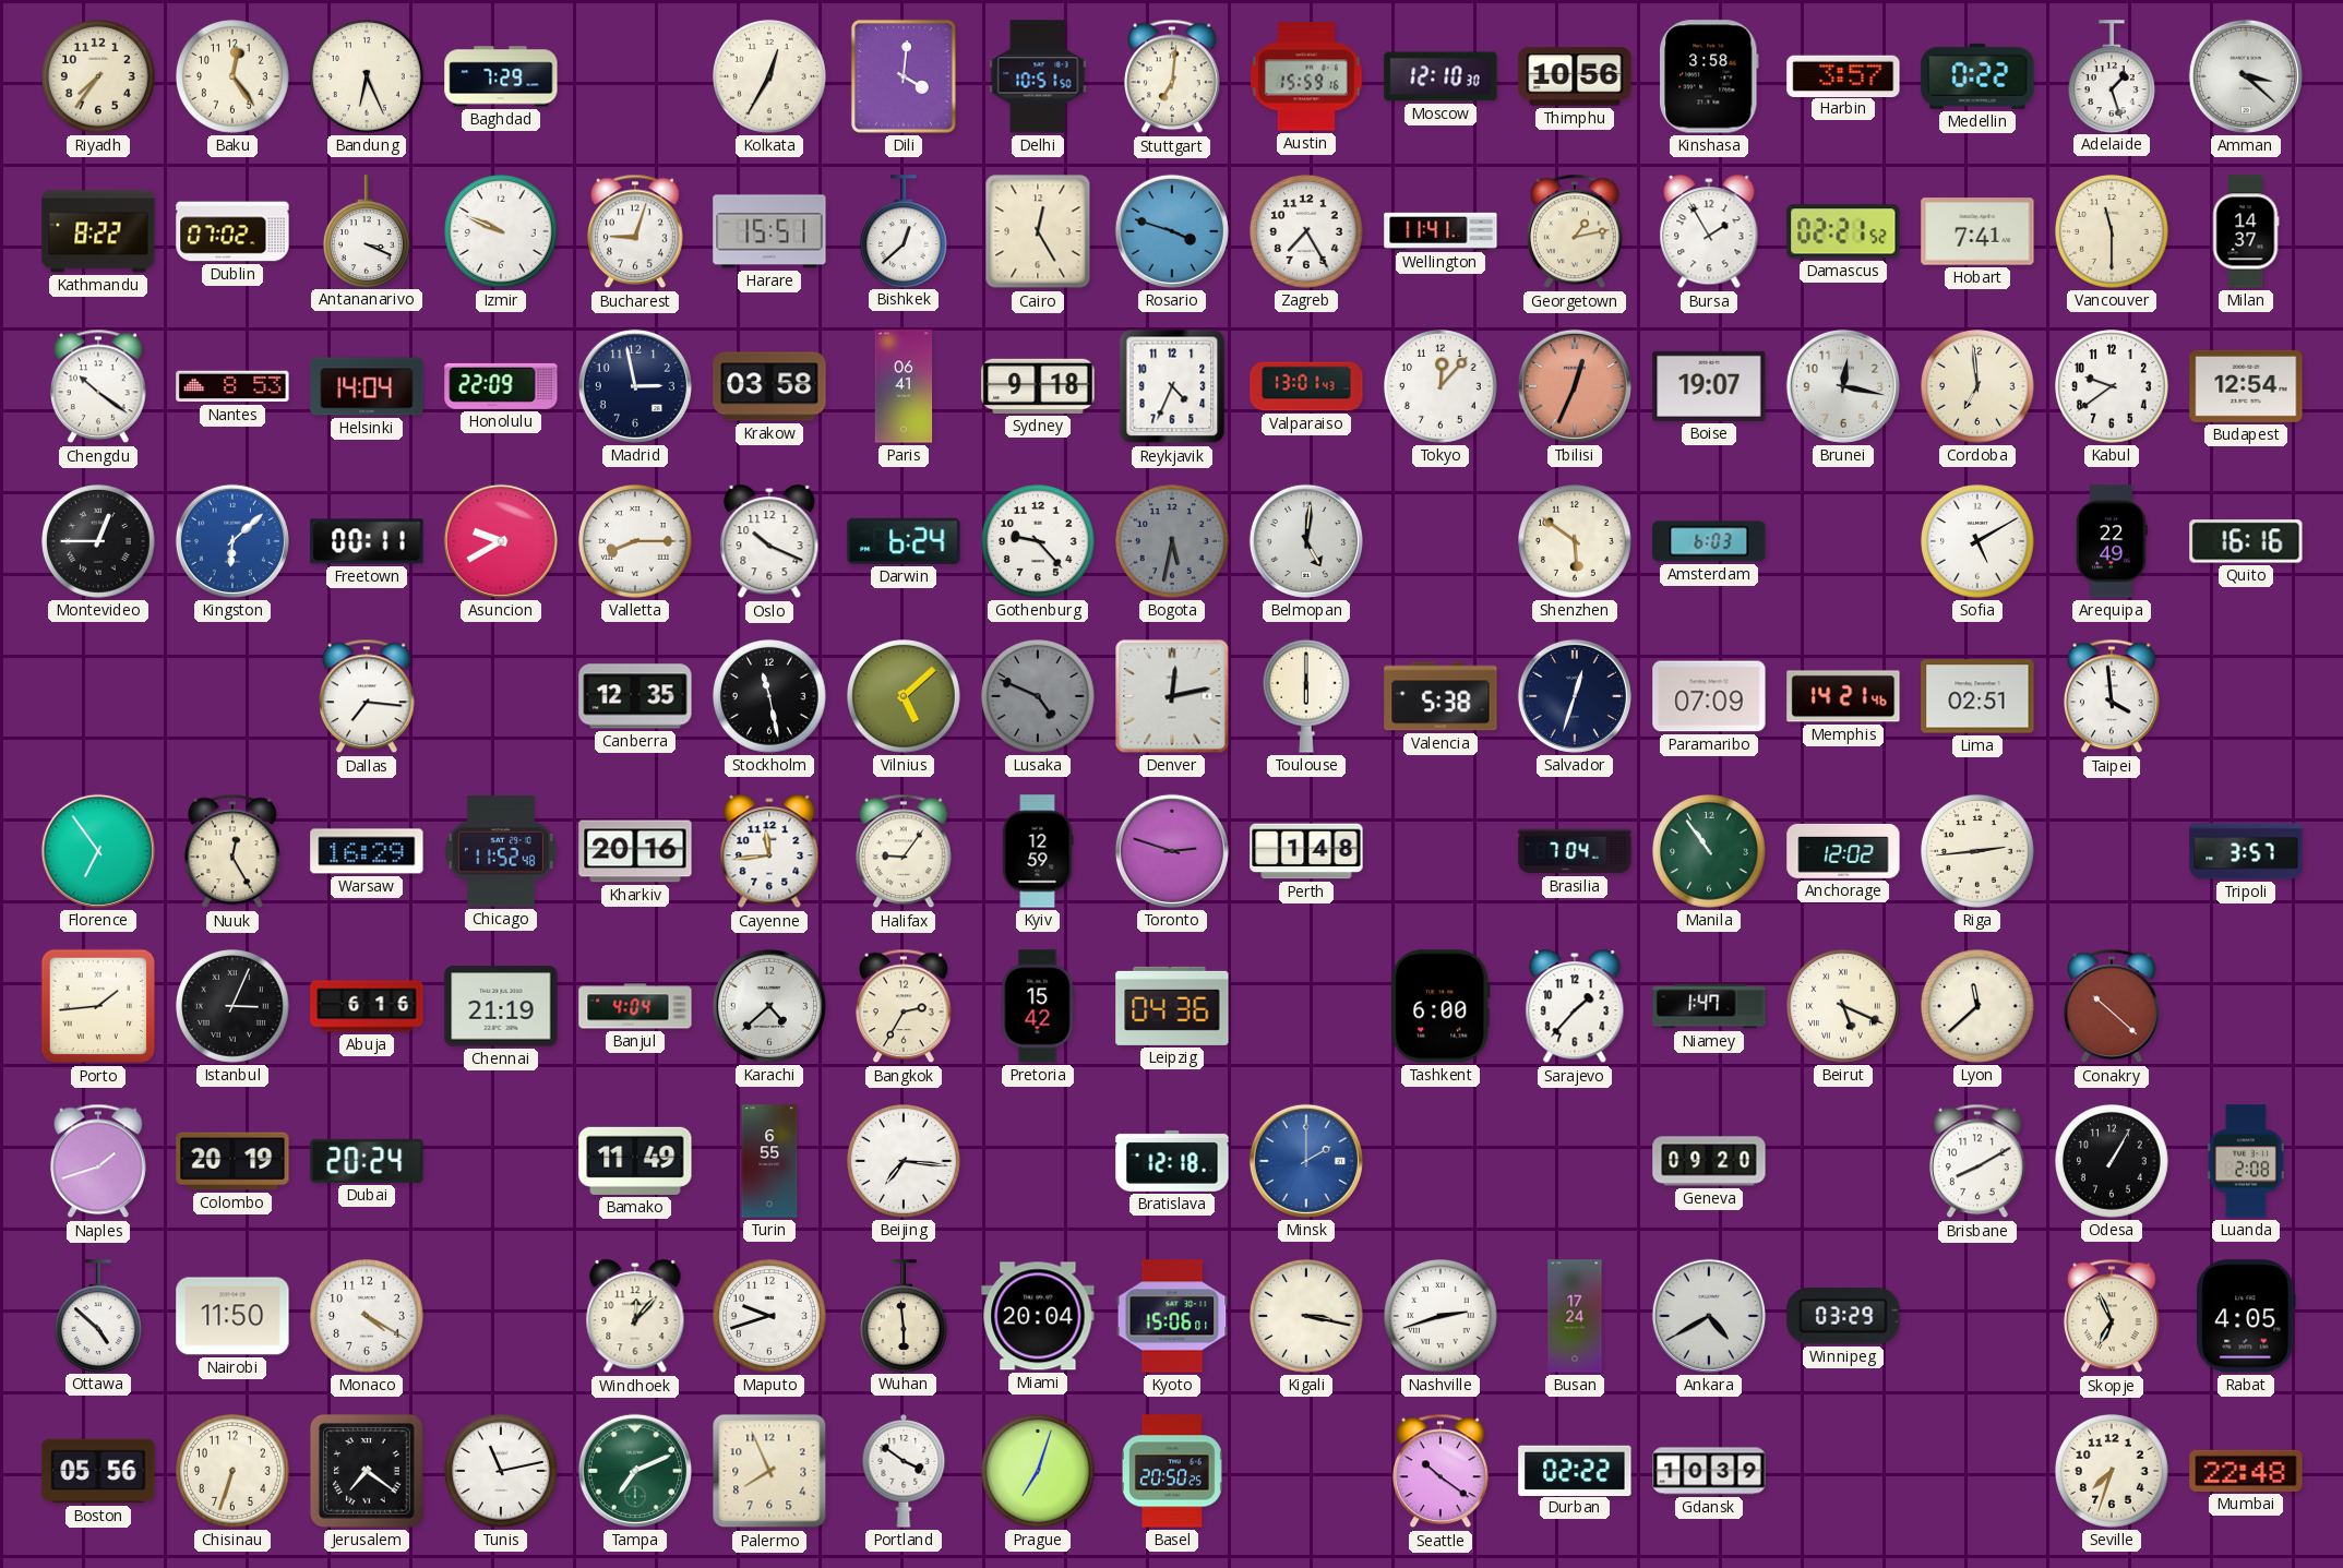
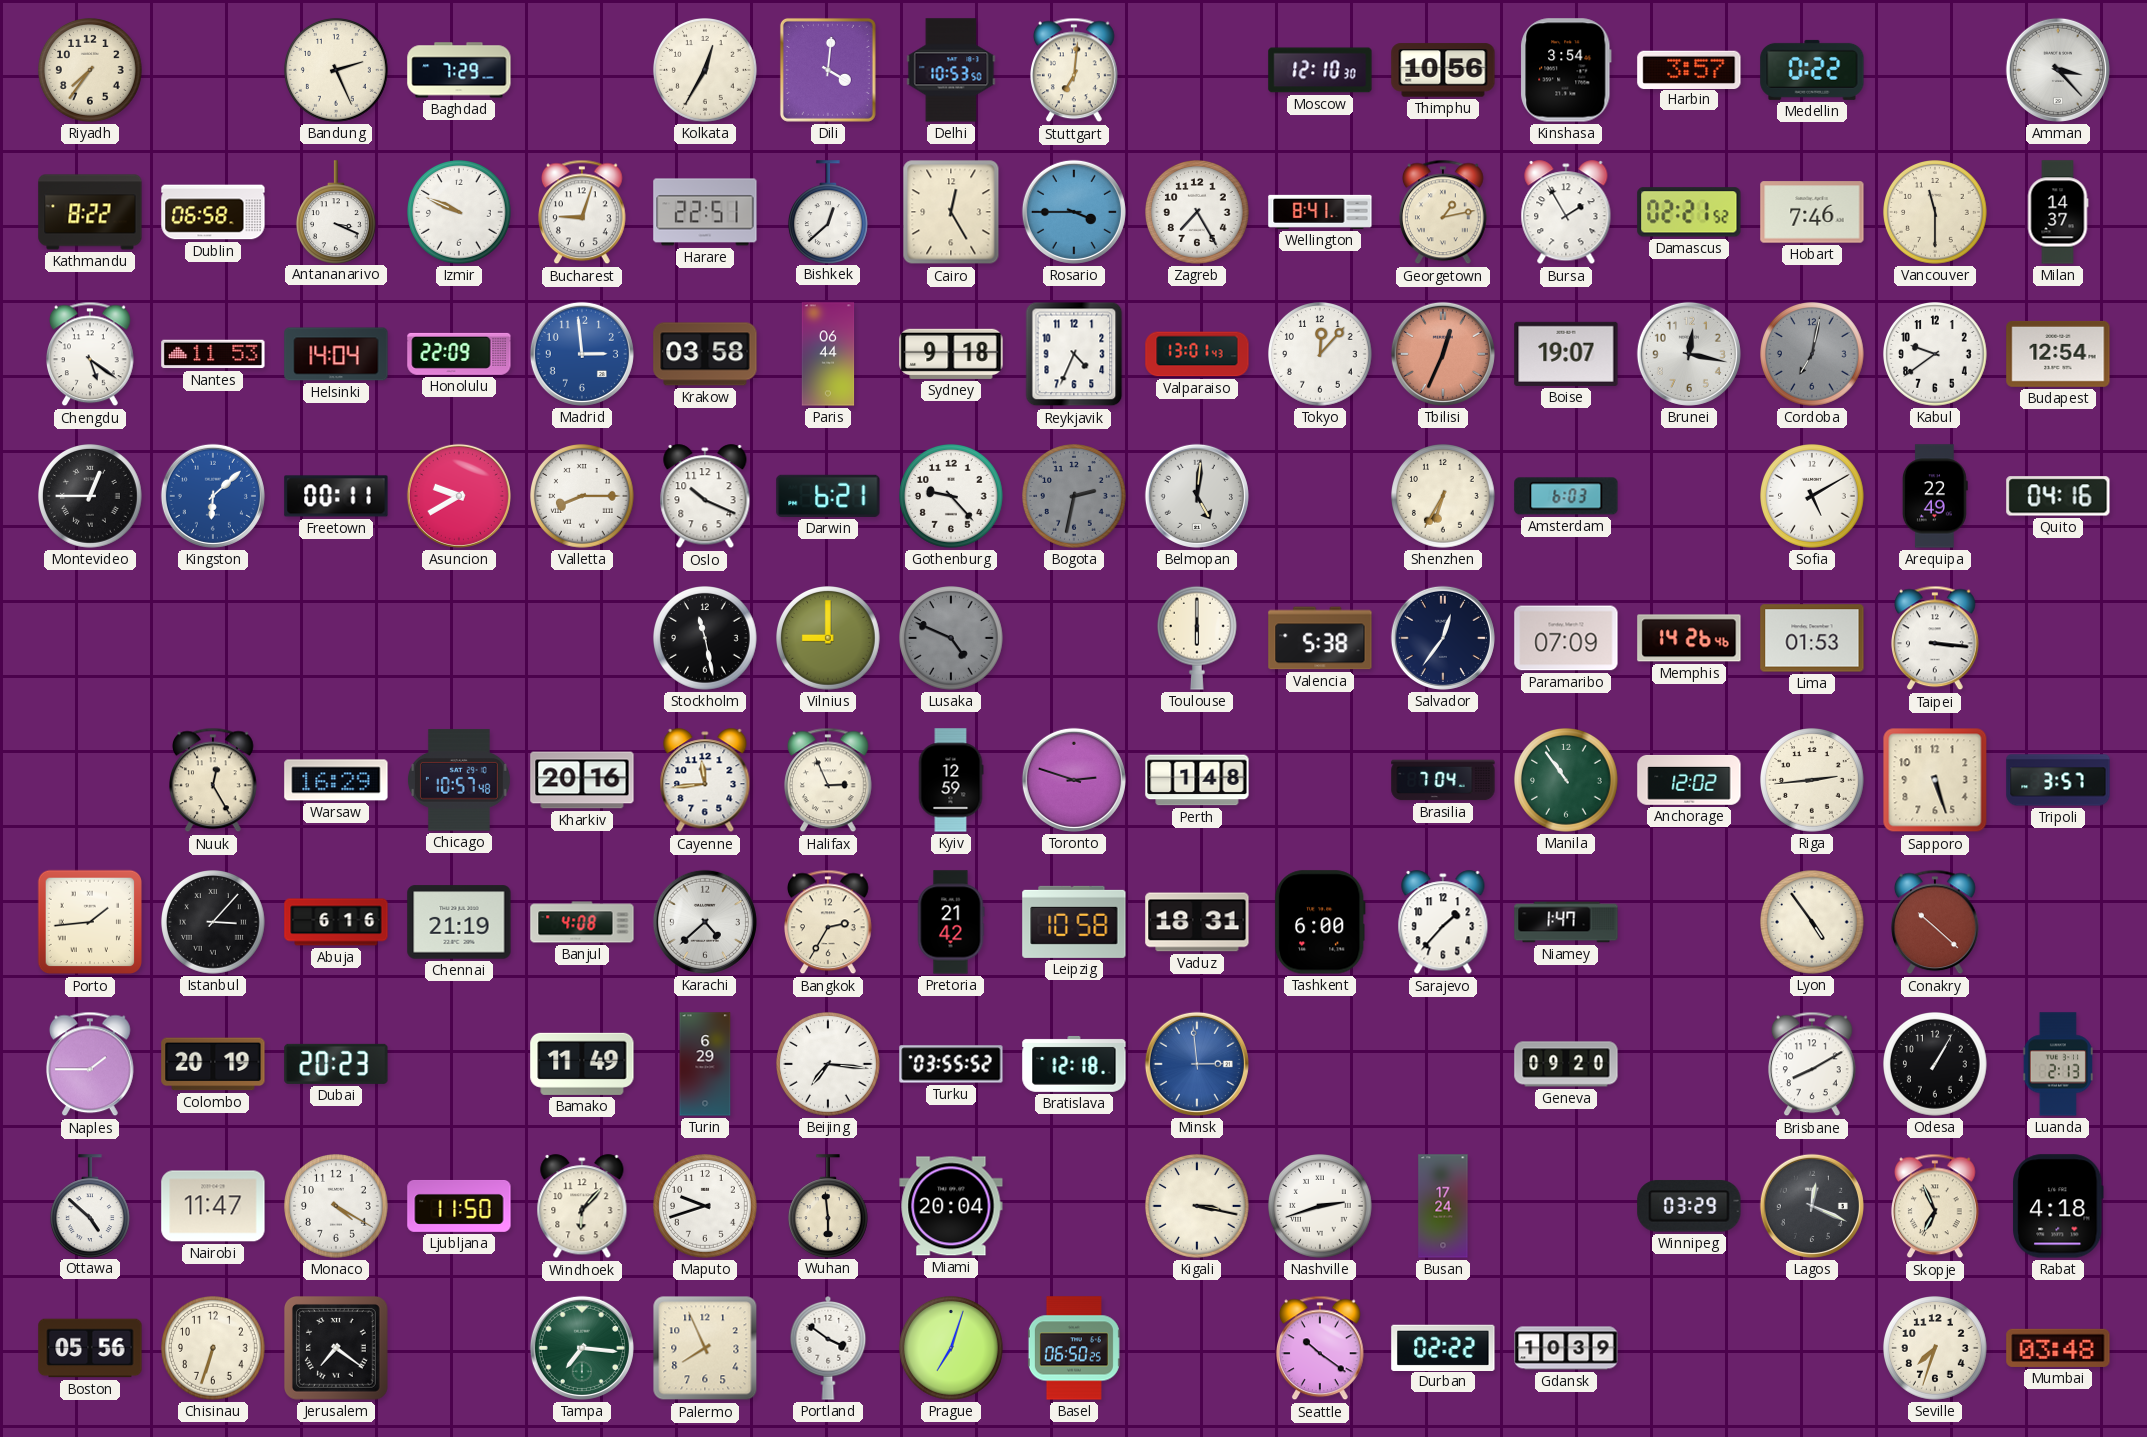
Baku: 12:24 -> none (234, 77)
Bandung: 6:26 -> 2:26 (337, 71)
Delhi: 10:51 -> 10:53 (951, 70)
Austin: 15:59 -> none (1306, 76)
Kinshasa: 3:58 -> 3:54 (1566, 70)
Adelaide: 1:27 -> none (2112, 76)
Amman: 3:22 -> 3:23 (2058, 70)
Dublin: 07:02 -> 06:58 (213, 212)
Harare: 15:51 -> 22:51 (705, 212)
Rosario: 3:48 -> 3:45 (1074, 212)
Wellington: 11:41 -> 8:41 (1320, 212)
Hobart: 7:41 -> 7:46 (1812, 212)
Chengdu: 10:21 -> 5:21 (91, 354)
Nantes: 8:53 -> 11:53 (213, 354)
Madrid: 2:58 -> 2:59 (582, 354)
Madrid dial: navy -> blue (582, 354)
Paris: 06:41 -> 06:44 (828, 354)
Cordoba: 6:59 -> 7:02 (1813, 355)
Cordoba dial: cream -> grey (1813, 355)
Darwin: 6:24 -> 6:21 (828, 496)
Bogota: 5:32 -> 2:32 (1075, 497)
Shenzhen: 5:51 -> 6:35 (1444, 497)
Quito: 16:16 -> 04:16 (2058, 496)
Dallas: 7:16 -> none (368, 696)
Canberra: 12:35 -> none (635, 696)
Vilnius: 5:08 -> 9:00 (829, 639)
Denver: 12:13 -> none (1172, 696)
Salvador: 12:33 -> 12:36 (1443, 638)
Memphis: 14:21 -> 14:26 (1689, 638)
Lima: 02:51 -> 01:53 (1812, 638)
Taipei: 3:59 -> 3:16 (1936, 638)
Florence: 6:54 -> none (98, 851)
Chicago: 11:52 -> 10:57 (459, 780)
Halifax: 9:06 -> 2:56 (829, 780)
Sapporo: none -> 5:27 (1935, 780)
Istanbul: 3:04 -> 3:07 (214, 923)
Banjul: 4:04 -> 4:08 (582, 922)
Pretoria: 15:42 -> 21:42 (951, 922)
Leipzig: 04:36 -> 10:58 (1074, 922)
Vaduz: none -> 18:31 (1197, 922)
Beirut: 5:19 -> none (1844, 1007)
Lyon: 11:38 -> 4:54 (1813, 923)
Naples: 1:42 -> 1:45 (91, 1064)
Dubai: 20:24 -> 20:23 (336, 1064)
Turin: 6:55 -> 6:29 (705, 1064)
Turku: none -> 03:55 (951, 1064)
Minsk: 2:00 -> 2:59 (1197, 1064)
Luanda: 2:08 -> 2:13 (2058, 1064)
Nairobi: 11:50 -> 11:47 (213, 1206)
Ljubljana: none -> 11:50 (459, 1206)
Windhoek: 12:07 -> 6:07 (582, 1207)
Kyoto: 15:06 -> none (1172, 1316)
Ankara: 4:40 -> none (1709, 1316)
Lagos: none -> 12:19 (1812, 1206)
Rabat: 4:05 -> 4:18 (2058, 1206)
Tunis: 11:13 -> none (502, 1472)
Tampa: 7:11 -> 7:16 (582, 1348)
Basel: 20:50 -> 06:50 (1074, 1348)
Mumbai: 22:48 -> 03:48 (2058, 1348)
